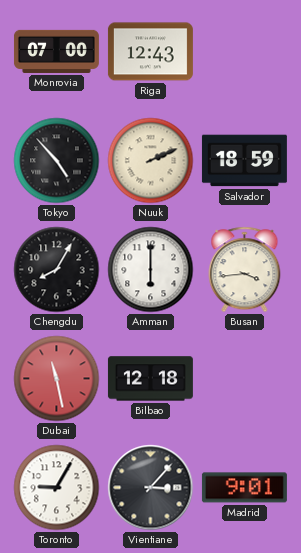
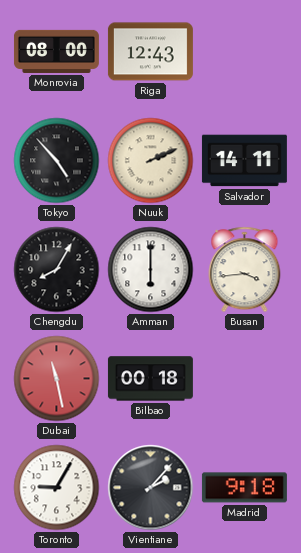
Monrovia: 07:00 -> 08:00 (56, 51)
Salvador: 18:59 -> 14:11 (244, 161)
Bilbao: 12:18 -> 00:18 (150, 379)
Vientiane: 3:07 -> 2:07 (151, 488)
Madrid: 9:01 -> 9:18 (244, 488)
